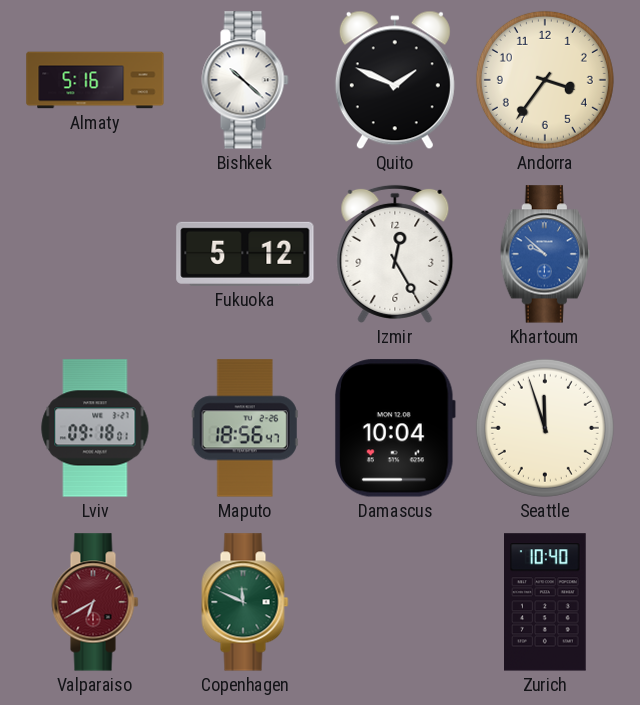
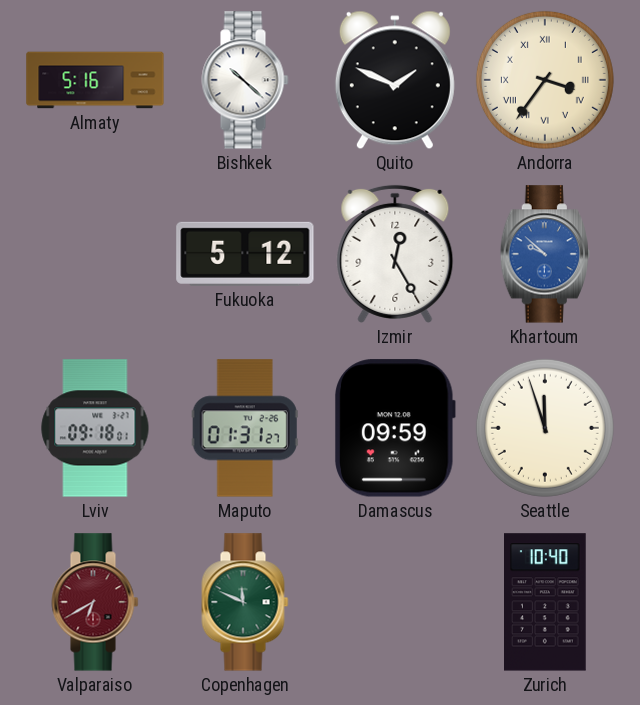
Andorra numerals: Arabic -> Roman (545, 80)
Maputo: 18:56 -> 01:31 (245, 428)
Damascus: 10:04 -> 09:59 (396, 428)
